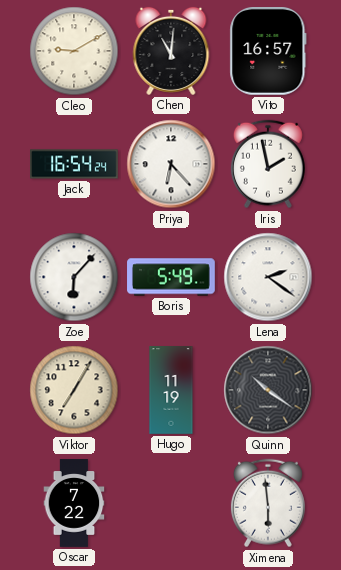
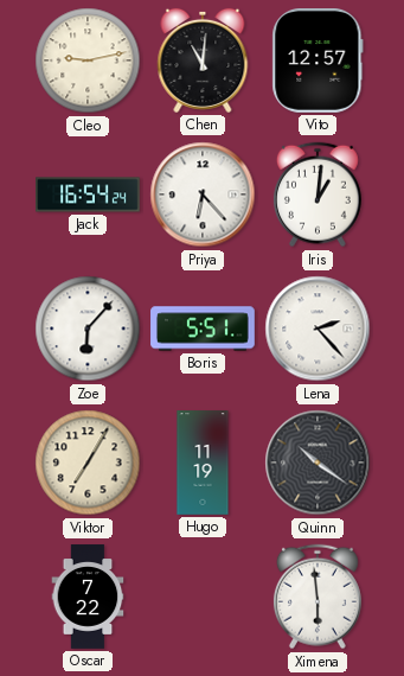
Cleo: 9:10 -> 9:13 (88, 60)
Vito: 16:57 -> 12:57 (318, 62)
Iris: 1:58 -> 1:01 (318, 194)
Boris: 5:49 -> 5:51 (203, 329)
Lena: 2:21 -> 2:23 (318, 329)
